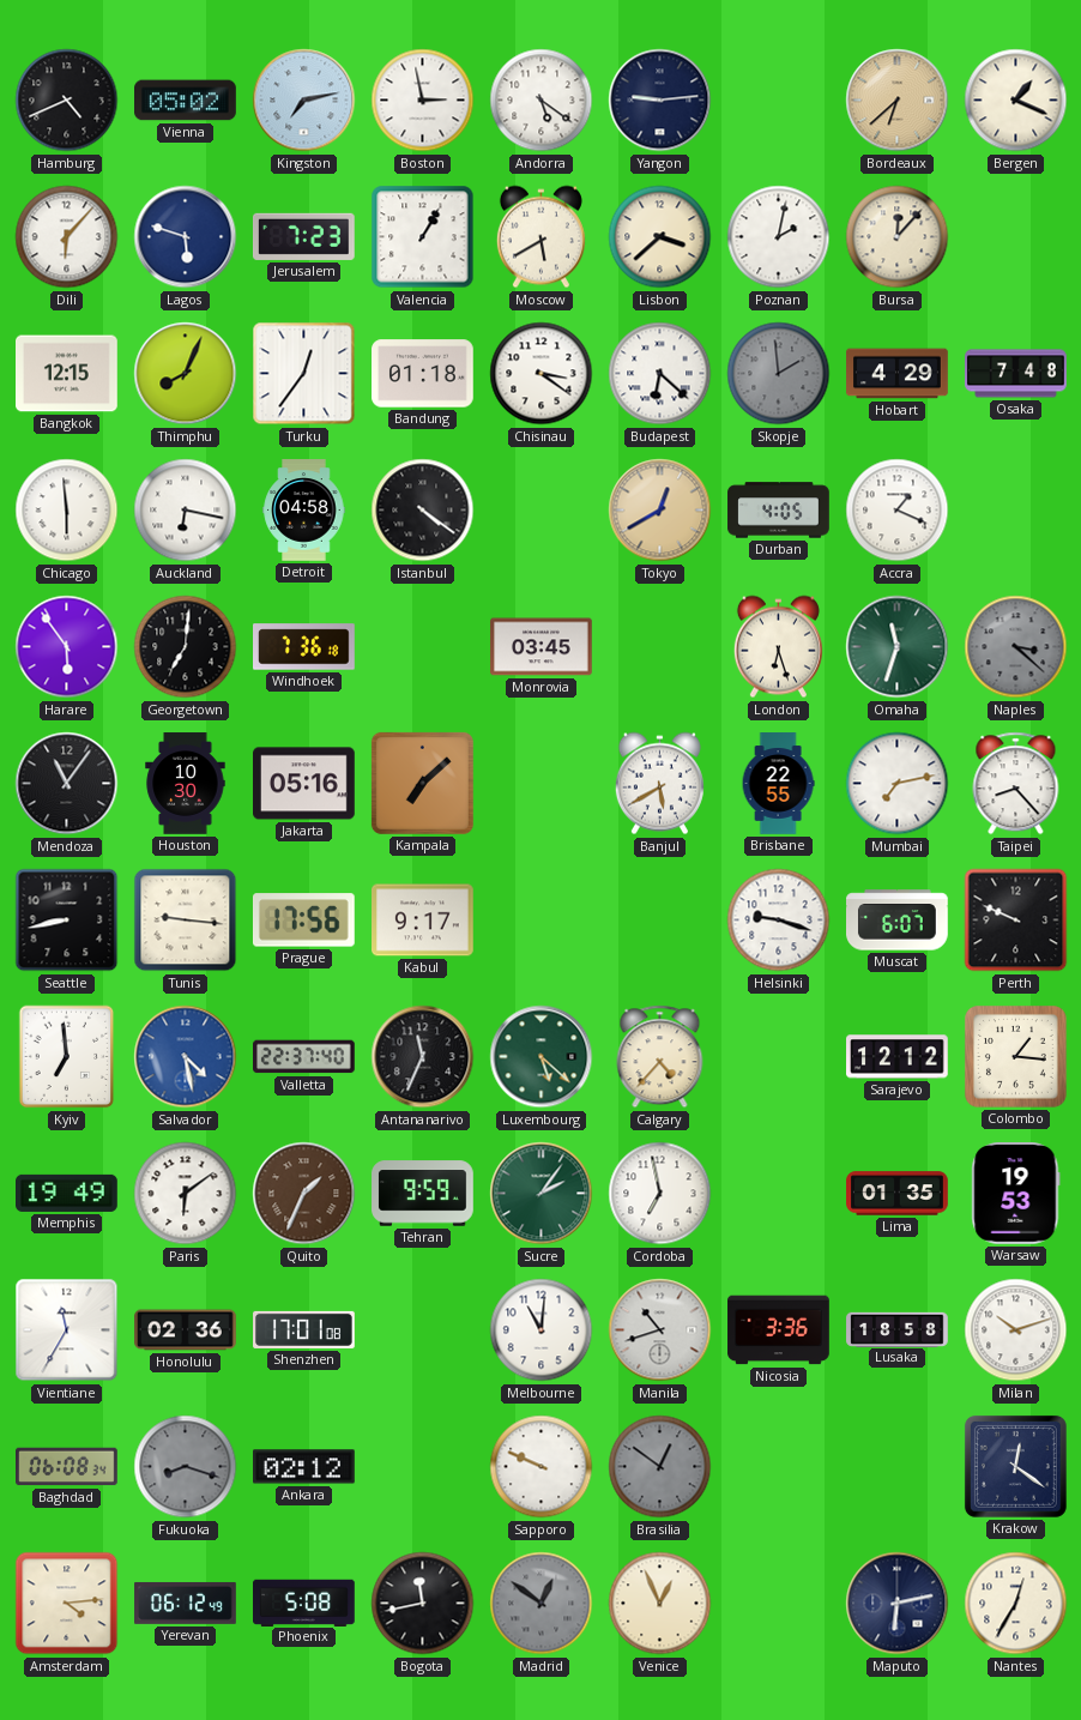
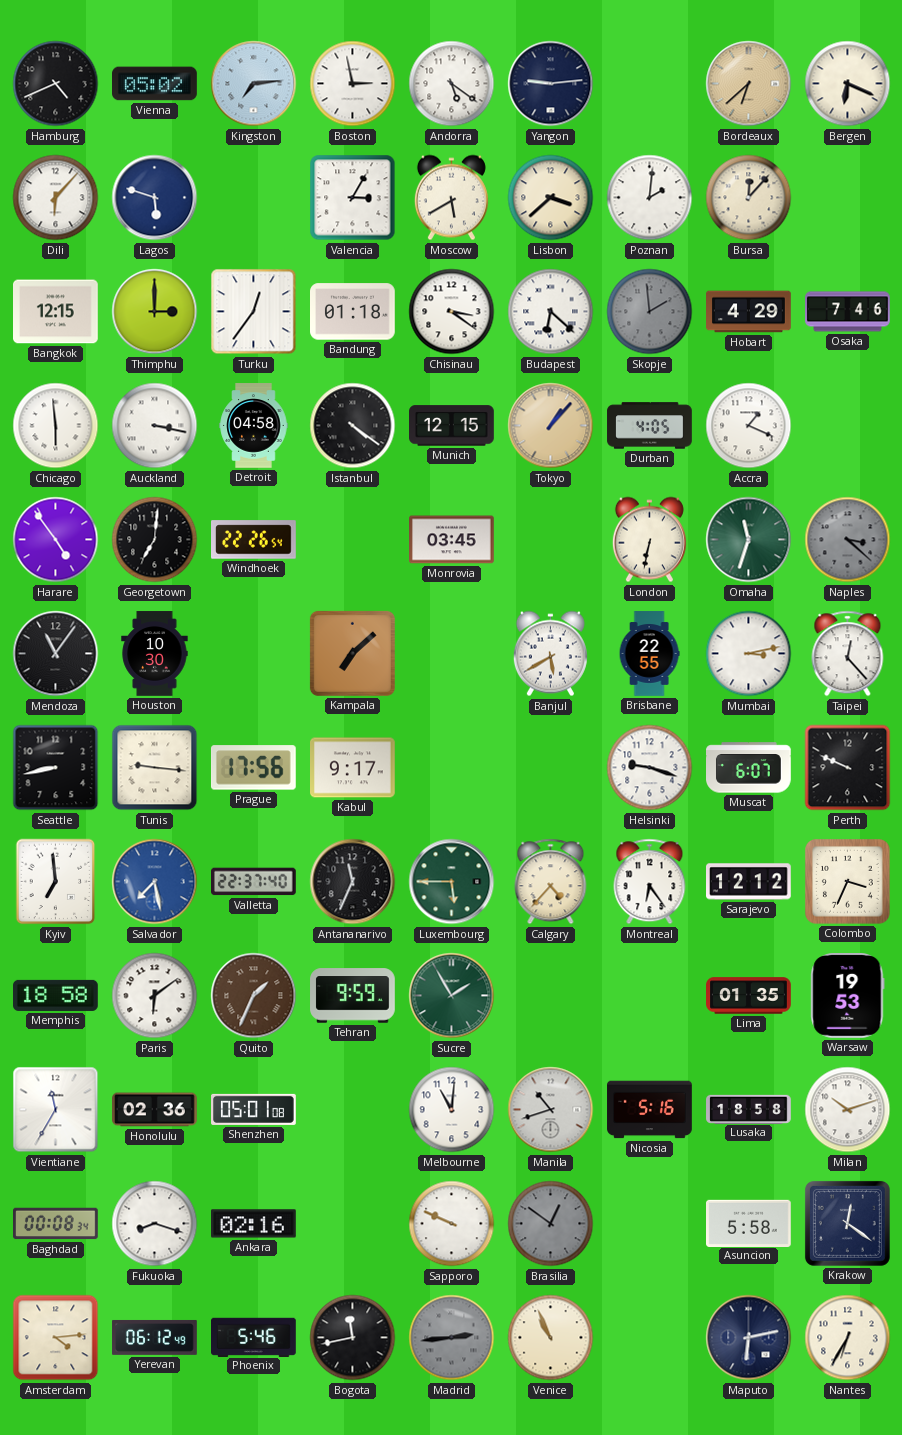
Kingston: 7:13 -> 7:14 (254, 84)
Bergen: 1:19 -> 6:19 (848, 84)
Jerusalem: 7:23 -> none (303, 236)
Valencia: 1:05 -> 3:05 (353, 198)
Poznan: 2:02 -> 2:01 (650, 198)
Thimphu: 8:04 -> 3:00 (155, 312)
Osaka: 7:48 -> 7:46 (848, 312)
Auckland: 6:17 -> 3:17 (155, 426)
Munich: none -> 12:15 (452, 426)
Tokyo: 12:40 -> 1:07 (551, 426)
Harare: 5:54 -> 4:54 (56, 540)
Windhoek: 7:36 -> 22:26 (254, 540)
London: 6:27 -> 6:32 (649, 540)
Jakarta: 05:16 -> none (304, 784)
Mumbai: 7:13 -> 3:13 (749, 654)
Taipei: 8:23 -> 12:23 (848, 654)
Salvador: 4:28 -> 7:28 (155, 882)
Luxembourg: 5:22 -> 5:45 (452, 882)
Montreal: none -> 6:24 (650, 882)
Colombo: 1:16 -> 3:34 (848, 882)
Memphis: 19:49 -> 18:58 (56, 995)
Sucre: 2:06 -> 1:55 (452, 996)
Cordoba: 6:58 -> none (660, 1194)
Shenzhen: 17:01 -> 05:01 (254, 1109)
Nicosia: 3:36 -> 5:16 (650, 1110)
Baghdad: 06:08 -> 00:08 (56, 1224)
Fukuoka dial: grey -> white (155, 1224)
Ankara: 02:12 -> 02:16 (254, 1224)
Asuncion: none -> 5:58 (749, 1223)
Phoenix: 5:08 -> 5:46 (254, 1337)
Madrid: 12:51 -> 2:44 (452, 1338)
Venice: 12:56 -> 10:56 (551, 1338)
Nantes: 12:35 -> 6:35 (848, 1338)
